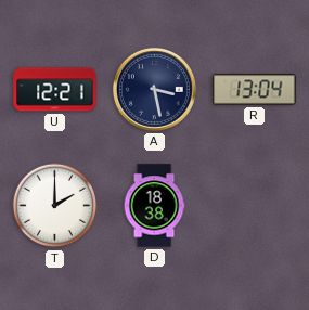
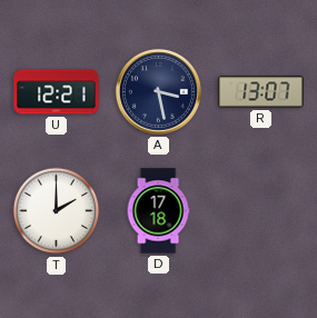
R: 13:04 -> 13:07 (261, 92)
D: 18:38 -> 17:18 (158, 211)
